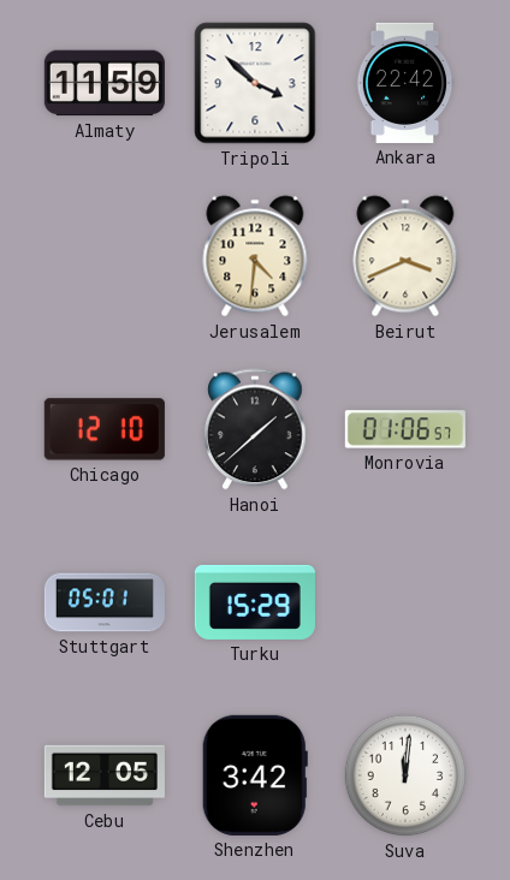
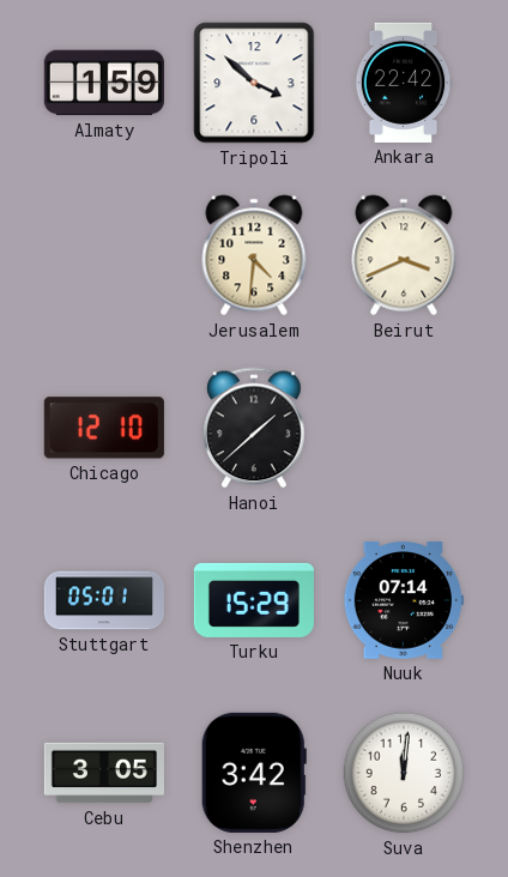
Almaty: 11:59 -> 1:59 (104, 83)
Monrovia: 01:06 -> none (405, 429)
Nuuk: none -> 07:14 (404, 600)
Cebu: 12:05 -> 3:05 (104, 773)
